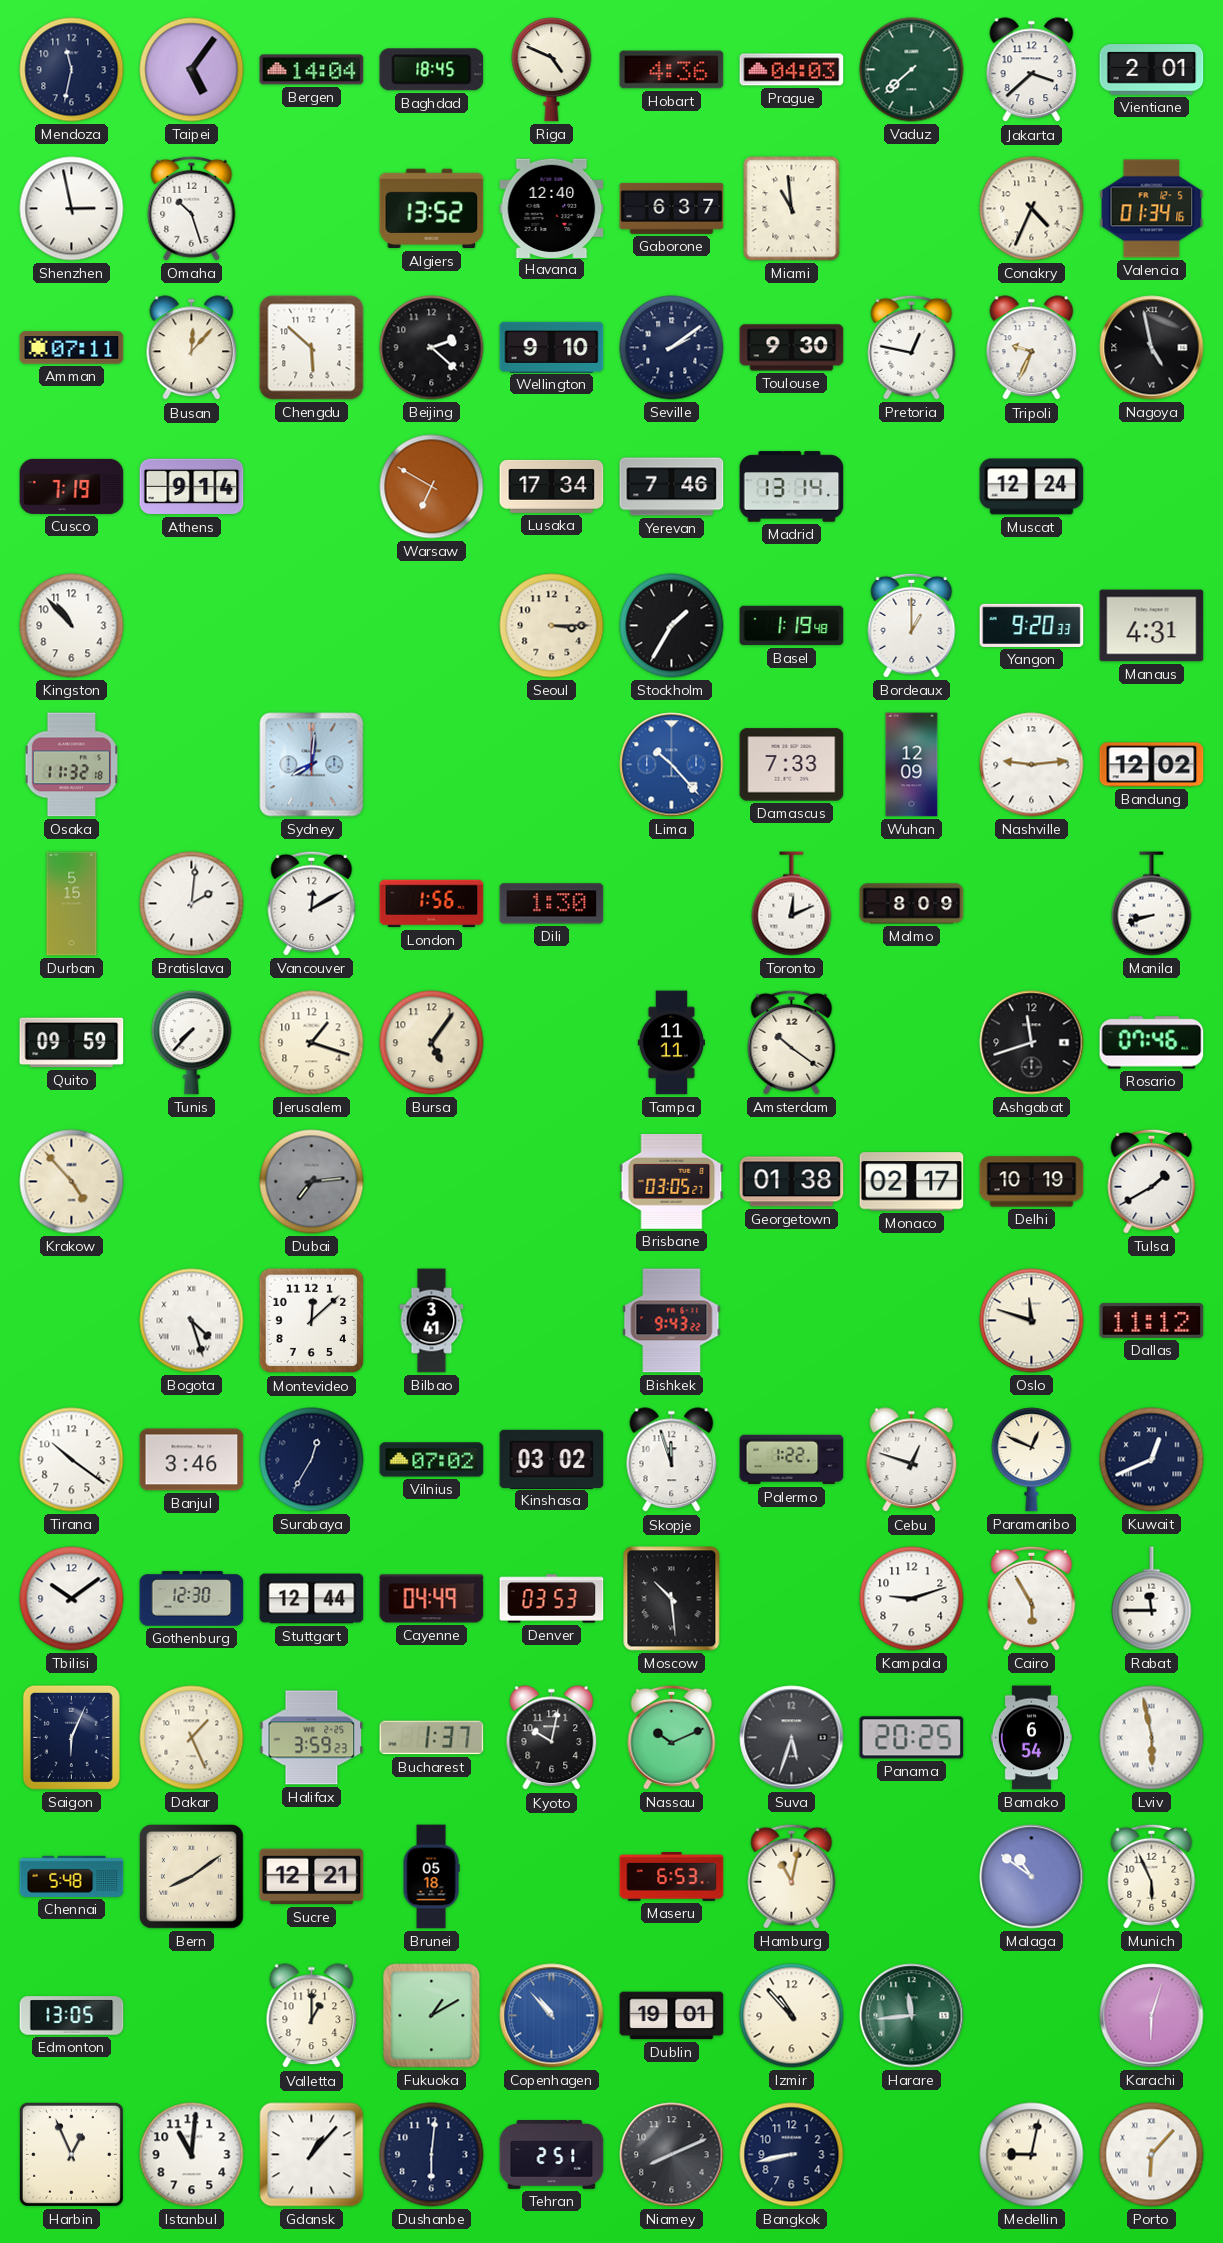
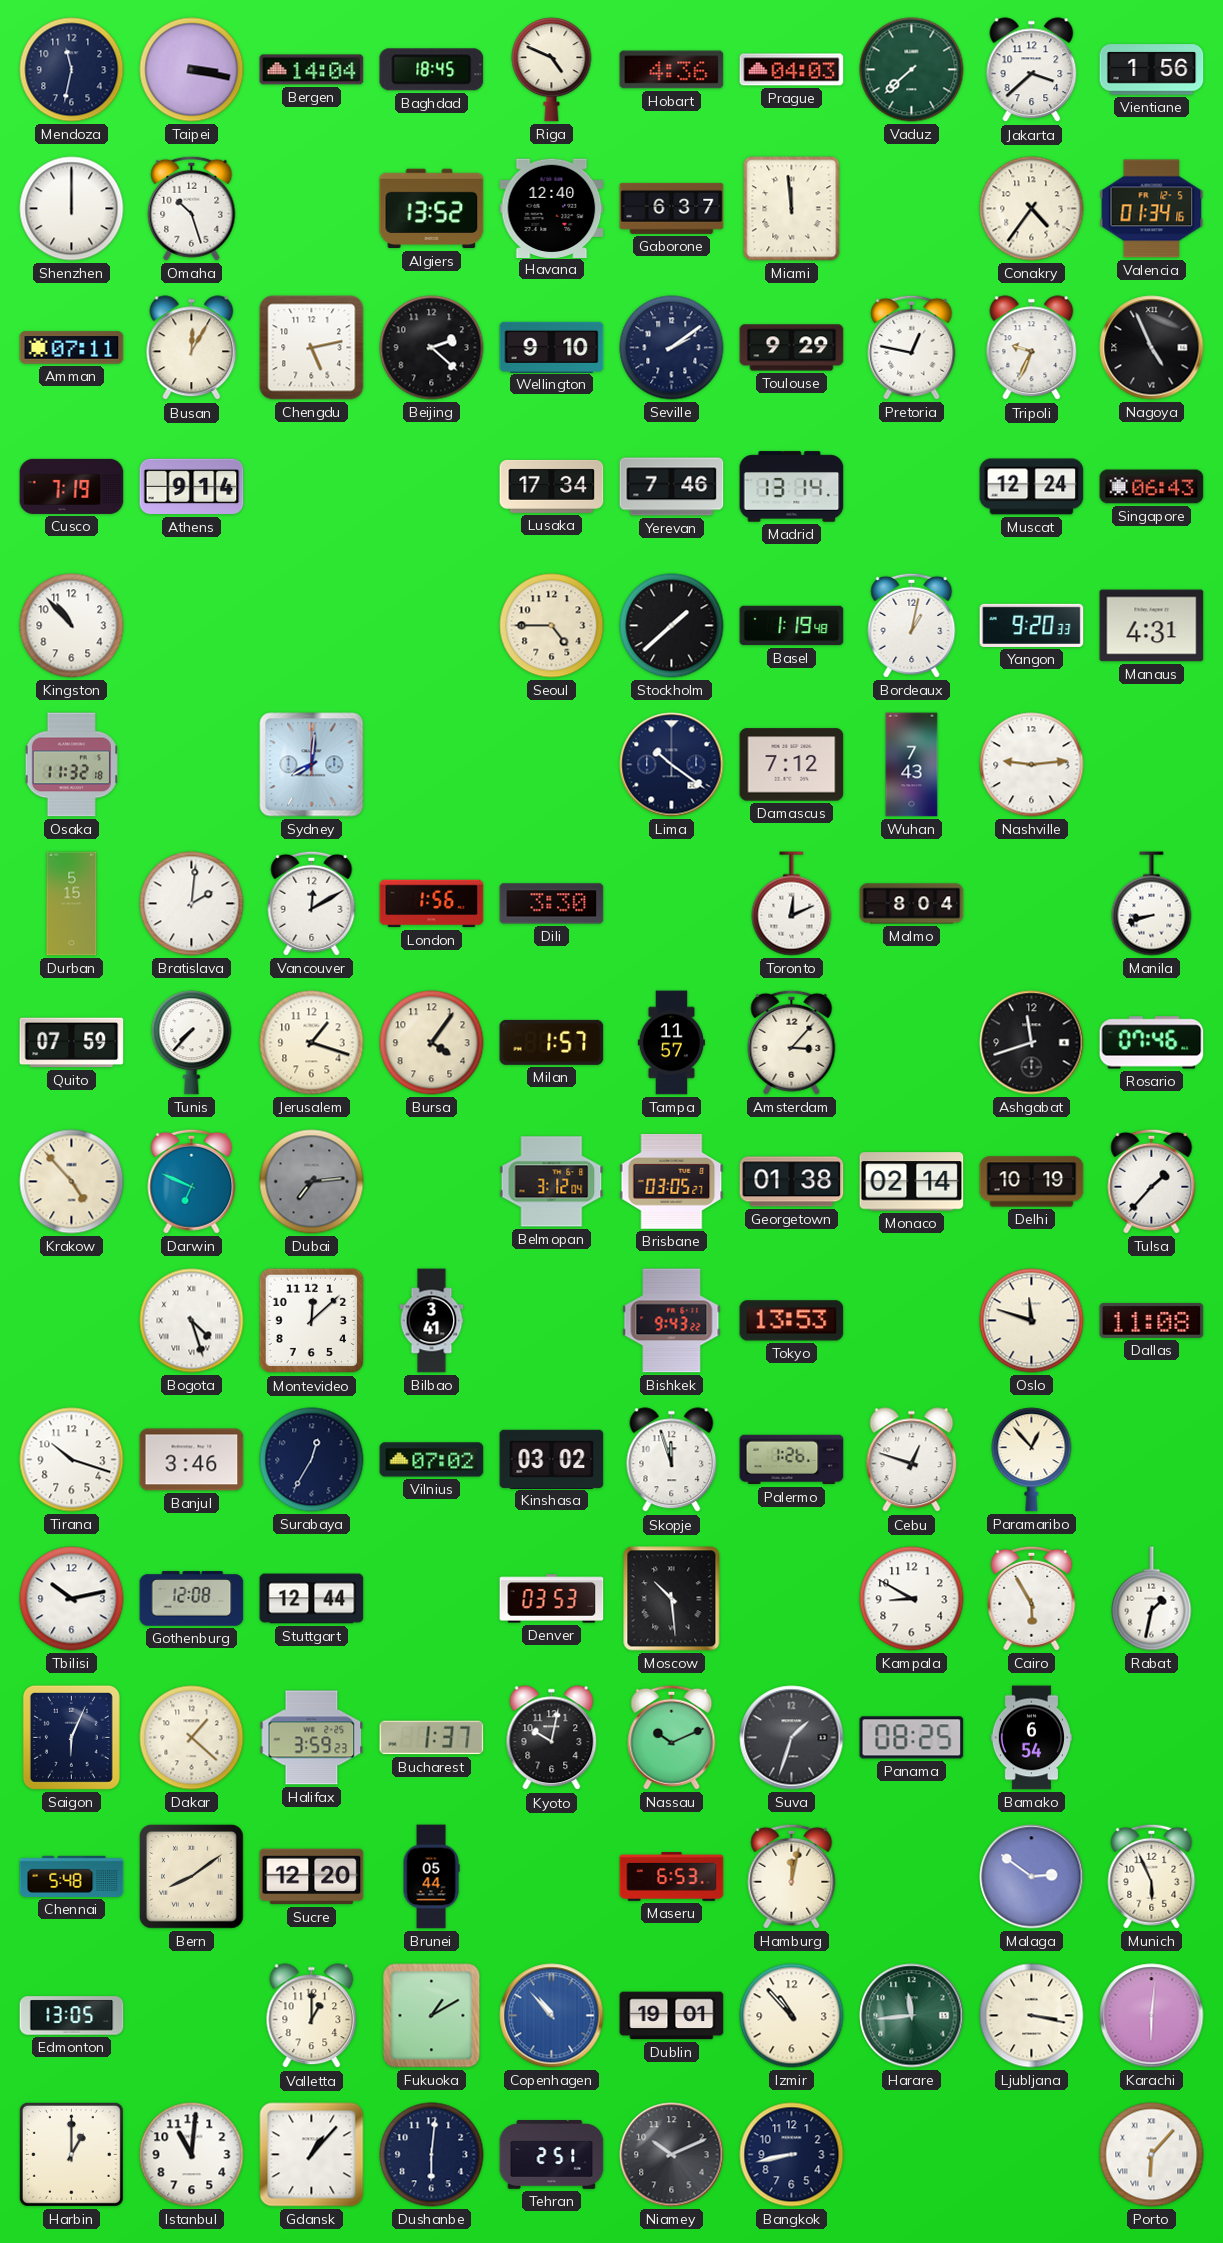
Taipei: 5:06 -> 3:17 (192, 70)
Vientiane: 2:01 -> 1:56 (1152, 70)
Shenzhen: 2:58 -> 12:00 (72, 209)
Miami: 10:59 -> 11:59 (792, 209)
Conakry: 4:34 -> 4:36 (1032, 209)
Busan: 12:07 -> 12:05 (192, 348)
Chengdu: 5:52 -> 5:13 (312, 348)
Toulouse: 9:30 -> 9:29 (792, 348)
Nagoya: 4:58 -> 4:56 (1152, 348)
Warsaw: 6:50 -> none (432, 487)
Singapore: none -> 06:43 (1152, 487)
Seoul: 3:15 -> 4:45 (552, 626)
Stockholm: 1:35 -> 1:38 (672, 626)
Bordeaux: 1:00 -> 1:02 (912, 625)
Lima: 10:23 -> 10:21 (672, 765)
Lima dial: blue -> navy (672, 765)
Damascus: 7:33 -> 7:12 (792, 765)
Wuhan: 12:09 -> 7:43 (912, 765)
Bandung: 12:02 -> none (1152, 765)
Dili: 1:30 -> 3:30 (552, 904)
Malmo: 8:09 -> 8:04 (912, 904)
Quito: 09:59 -> 07:59 (72, 1043)
Bursa: 5:06 -> 4:06 (432, 1043)
Milan: none -> 1:57 (552, 1042)
Tampa: 11:11 -> 11:57 (671, 1043)
Amsterdam: 10:21 -> 3:07 (792, 1042)
Darwin: none -> 6:49 (192, 1181)
Belmopan: none -> 3:12 (552, 1182)
Monaco: 02:17 -> 02:14 (912, 1182)
Tulsa: 1:40 -> 1:37 (1152, 1181)
Tokyo: none -> 13:53 (792, 1321)
Dallas: 11:12 -> 11:08 (1152, 1320)
Tirana: 10:21 -> 10:18 (72, 1460)
Palermo: 1:22 -> 1:26 (792, 1460)
Paramaribo: 12:49 -> 12:53 (1032, 1460)
Kuwait: 12:41 -> none (1152, 1460)
Tbilisi: 10:09 -> 10:13 (72, 1599)
Gothenburg: 12:30 -> 12:08 (192, 1599)
Cayenne: 04:49 -> none (432, 1599)
Kampala: 9:12 -> 8:50 (912, 1599)
Rabat: 11:45 -> 1:32 (1152, 1599)
Dakar: 1:26 -> 1:22 (192, 1738)
Suva: 5:33 -> 1:33 (792, 1738)
Panama: 20:25 -> 08:25 (912, 1738)
Lviv: 5:58 -> none (1152, 1738)
Sucre: 12:21 -> 12:20 (312, 1877)
Brunei: 05:18 -> 05:44 (431, 1877)
Hamburg: 11:02 -> 12:02 (792, 1876)
Malaga: 10:51 -> 2:51 (1032, 1877)
Ljubljana: none -> 3:17 (1032, 2016)
Karachi: 6:03 -> 6:01 (1152, 2016)
Harbin: 12:56 -> 1:00 (71, 2154)
Niamey: 8:11 -> 10:11 (672, 2155)
Medellin: 9:02 -> none (1032, 2155)
